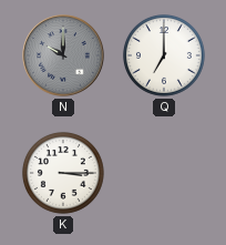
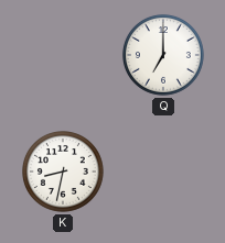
N: 10:00 -> none (63, 55)
K: 3:15 -> 8:32 (63, 172)
